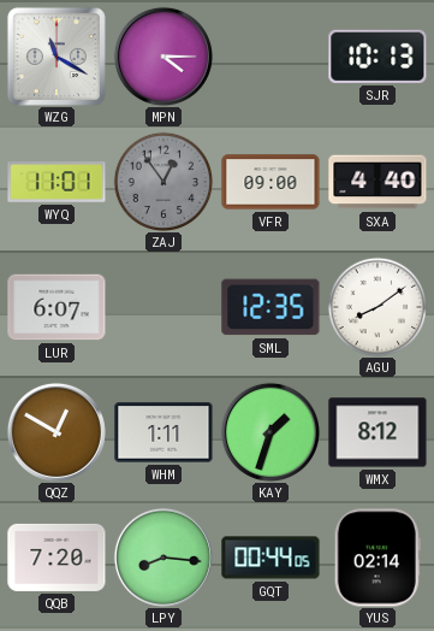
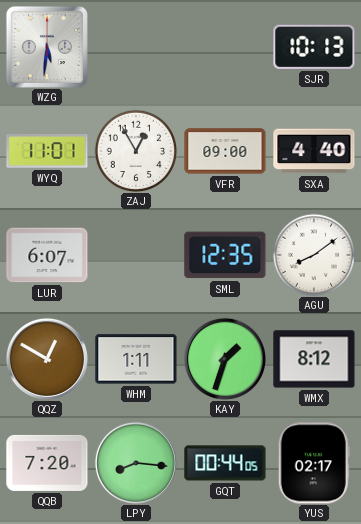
WZG: 11:20 -> 5:31 (47, 47)
MPN: 4:15 -> none (164, 57)
ZAJ: 12:54 -> 12:55 (136, 151)
ZAJ dial: grey -> white (136, 151)
YUS: 02:14 -> 02:17 (314, 463)
